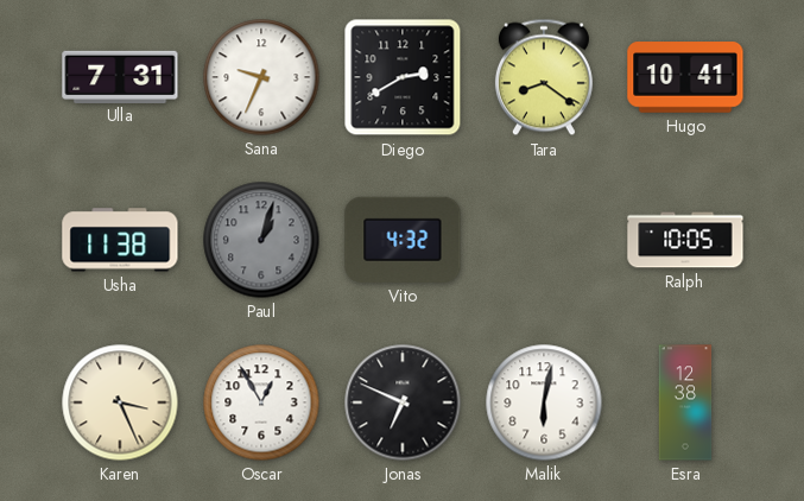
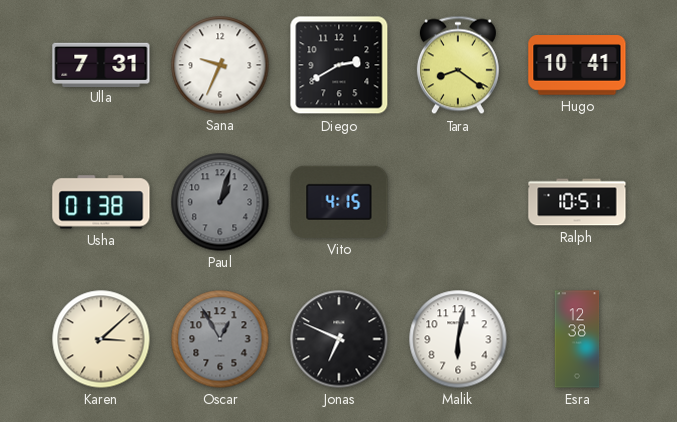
Usha: 11:38 -> 01:38 (101, 202)
Vito: 4:32 -> 4:15 (339, 202)
Ralph: 10:05 -> 10:51 (577, 202)
Karen: 3:26 -> 3:08 (101, 339)
Oscar dial: white -> grey (220, 339)
